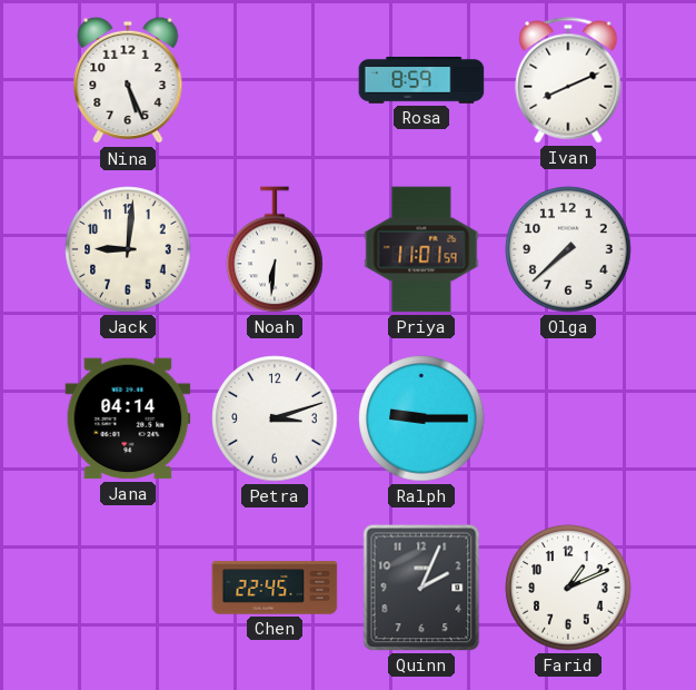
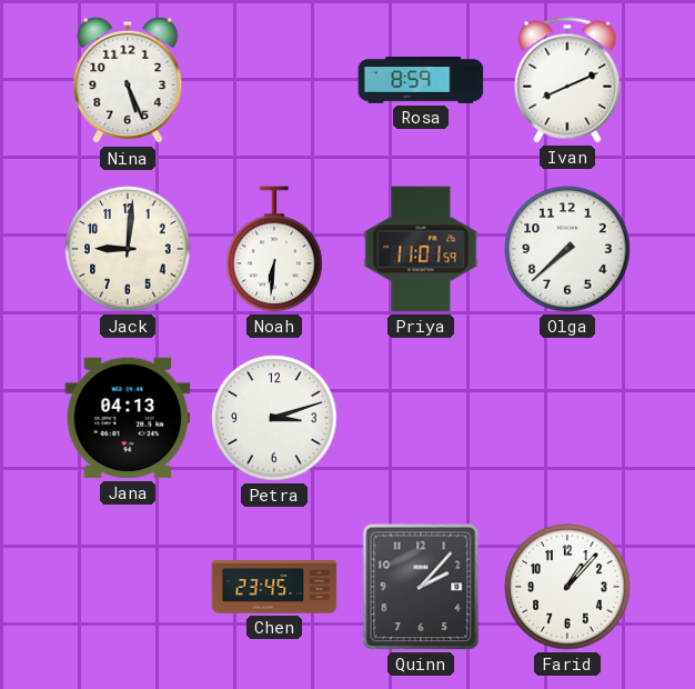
Jana: 04:14 -> 04:13 (128, 418)
Ralph: 9:15 -> none (421, 418)
Chen: 22:45 -> 23:45 (274, 587)
Quinn: 2:04 -> 2:07 (421, 587)
Farid: 1:11 -> 1:07 (567, 587)
